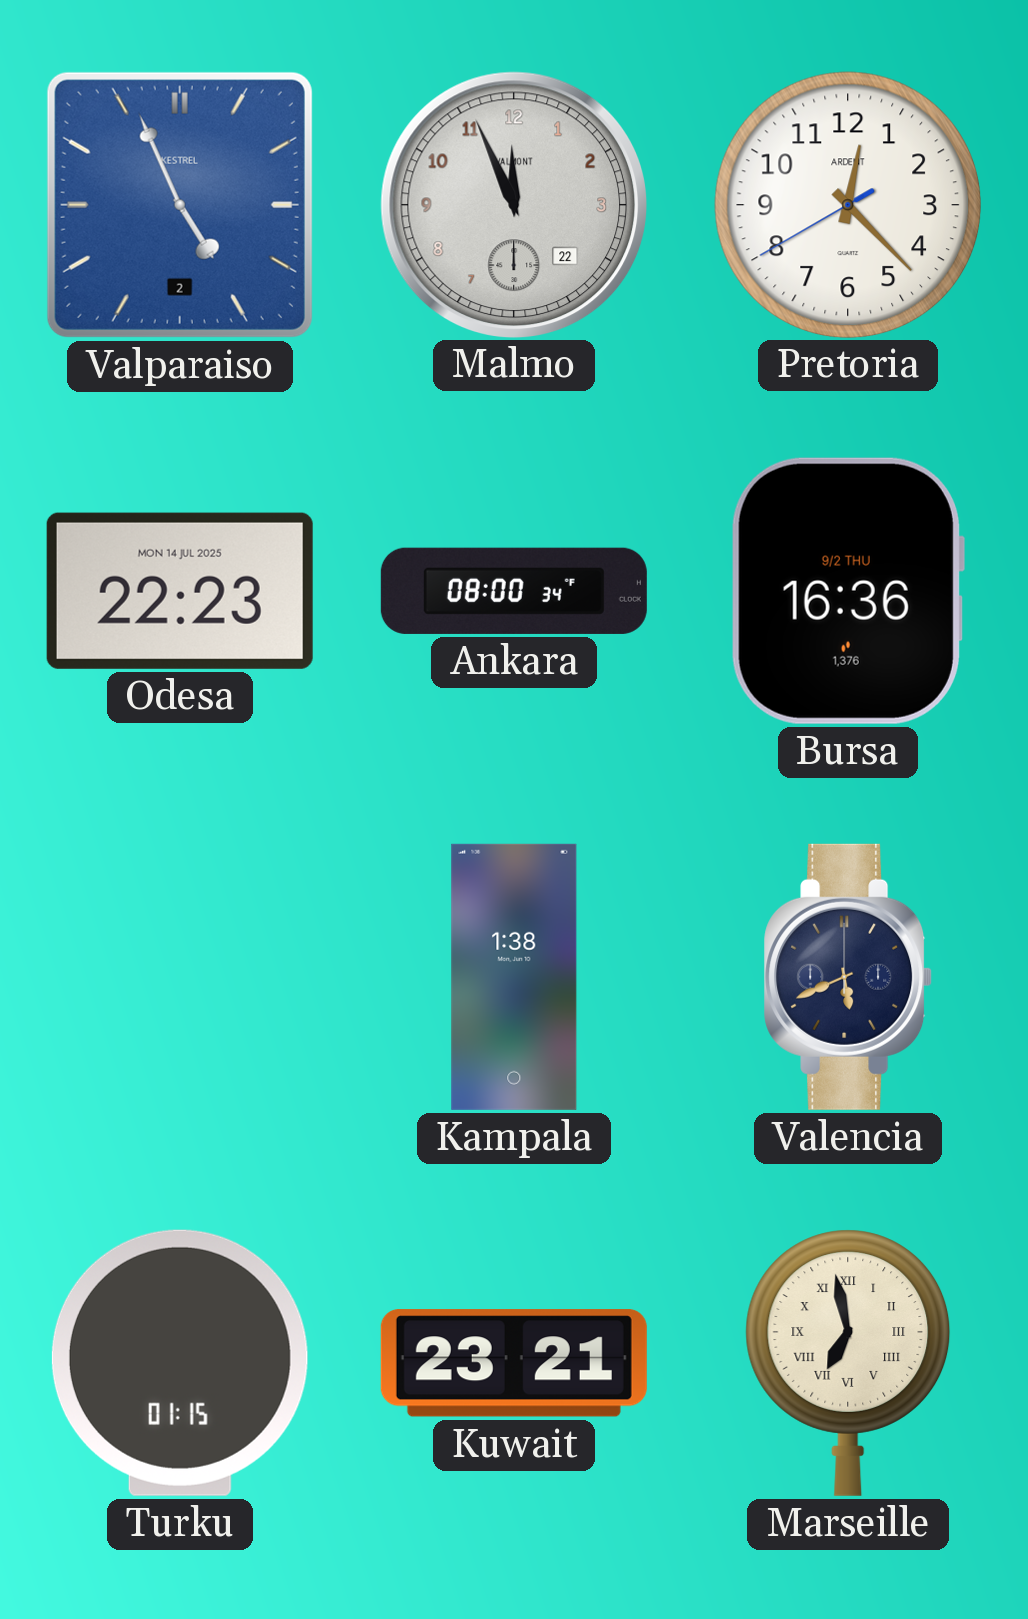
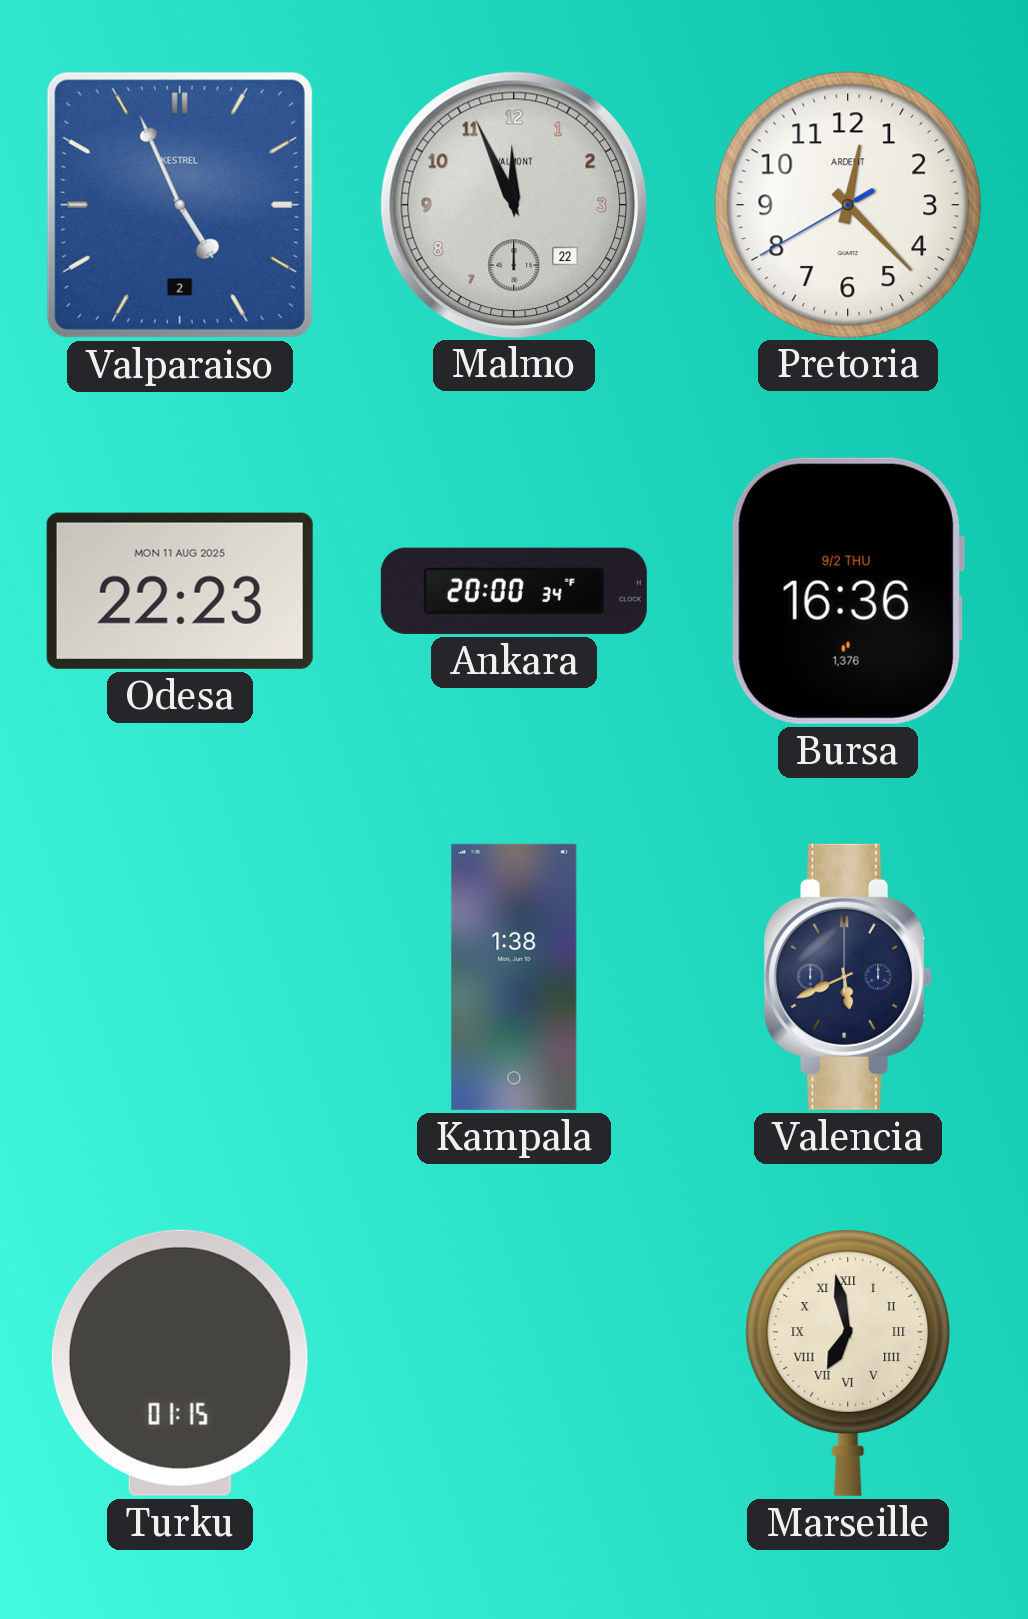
Odesa date: MON 14 JUL 2025 -> MON 11 AUG 2025 (180, 591)
Ankara: 08:00 -> 20:00 (514, 591)
Kuwait: 23:21 -> none (514, 1363)
